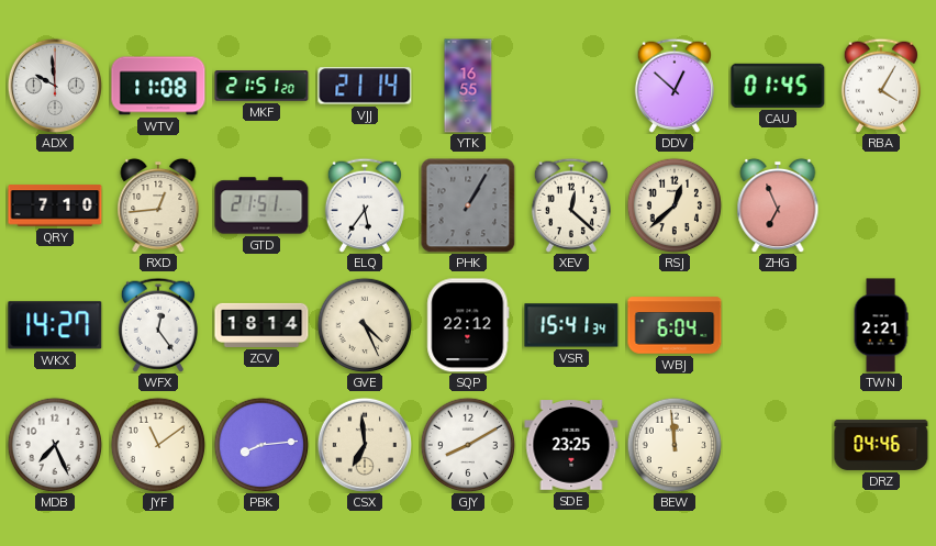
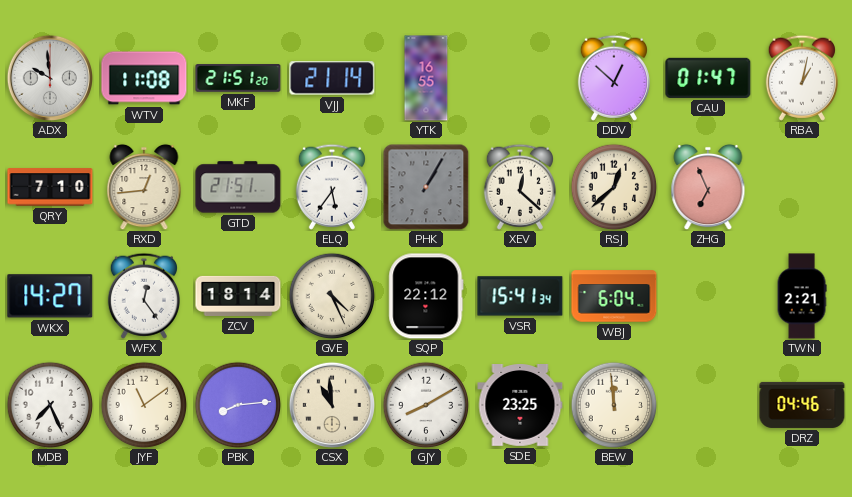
CAU: 01:45 -> 01:47 (708, 78)
RBA: 4:05 -> 1:02 (802, 78)
CSX: 6:59 -> 10:59 (331, 404)
